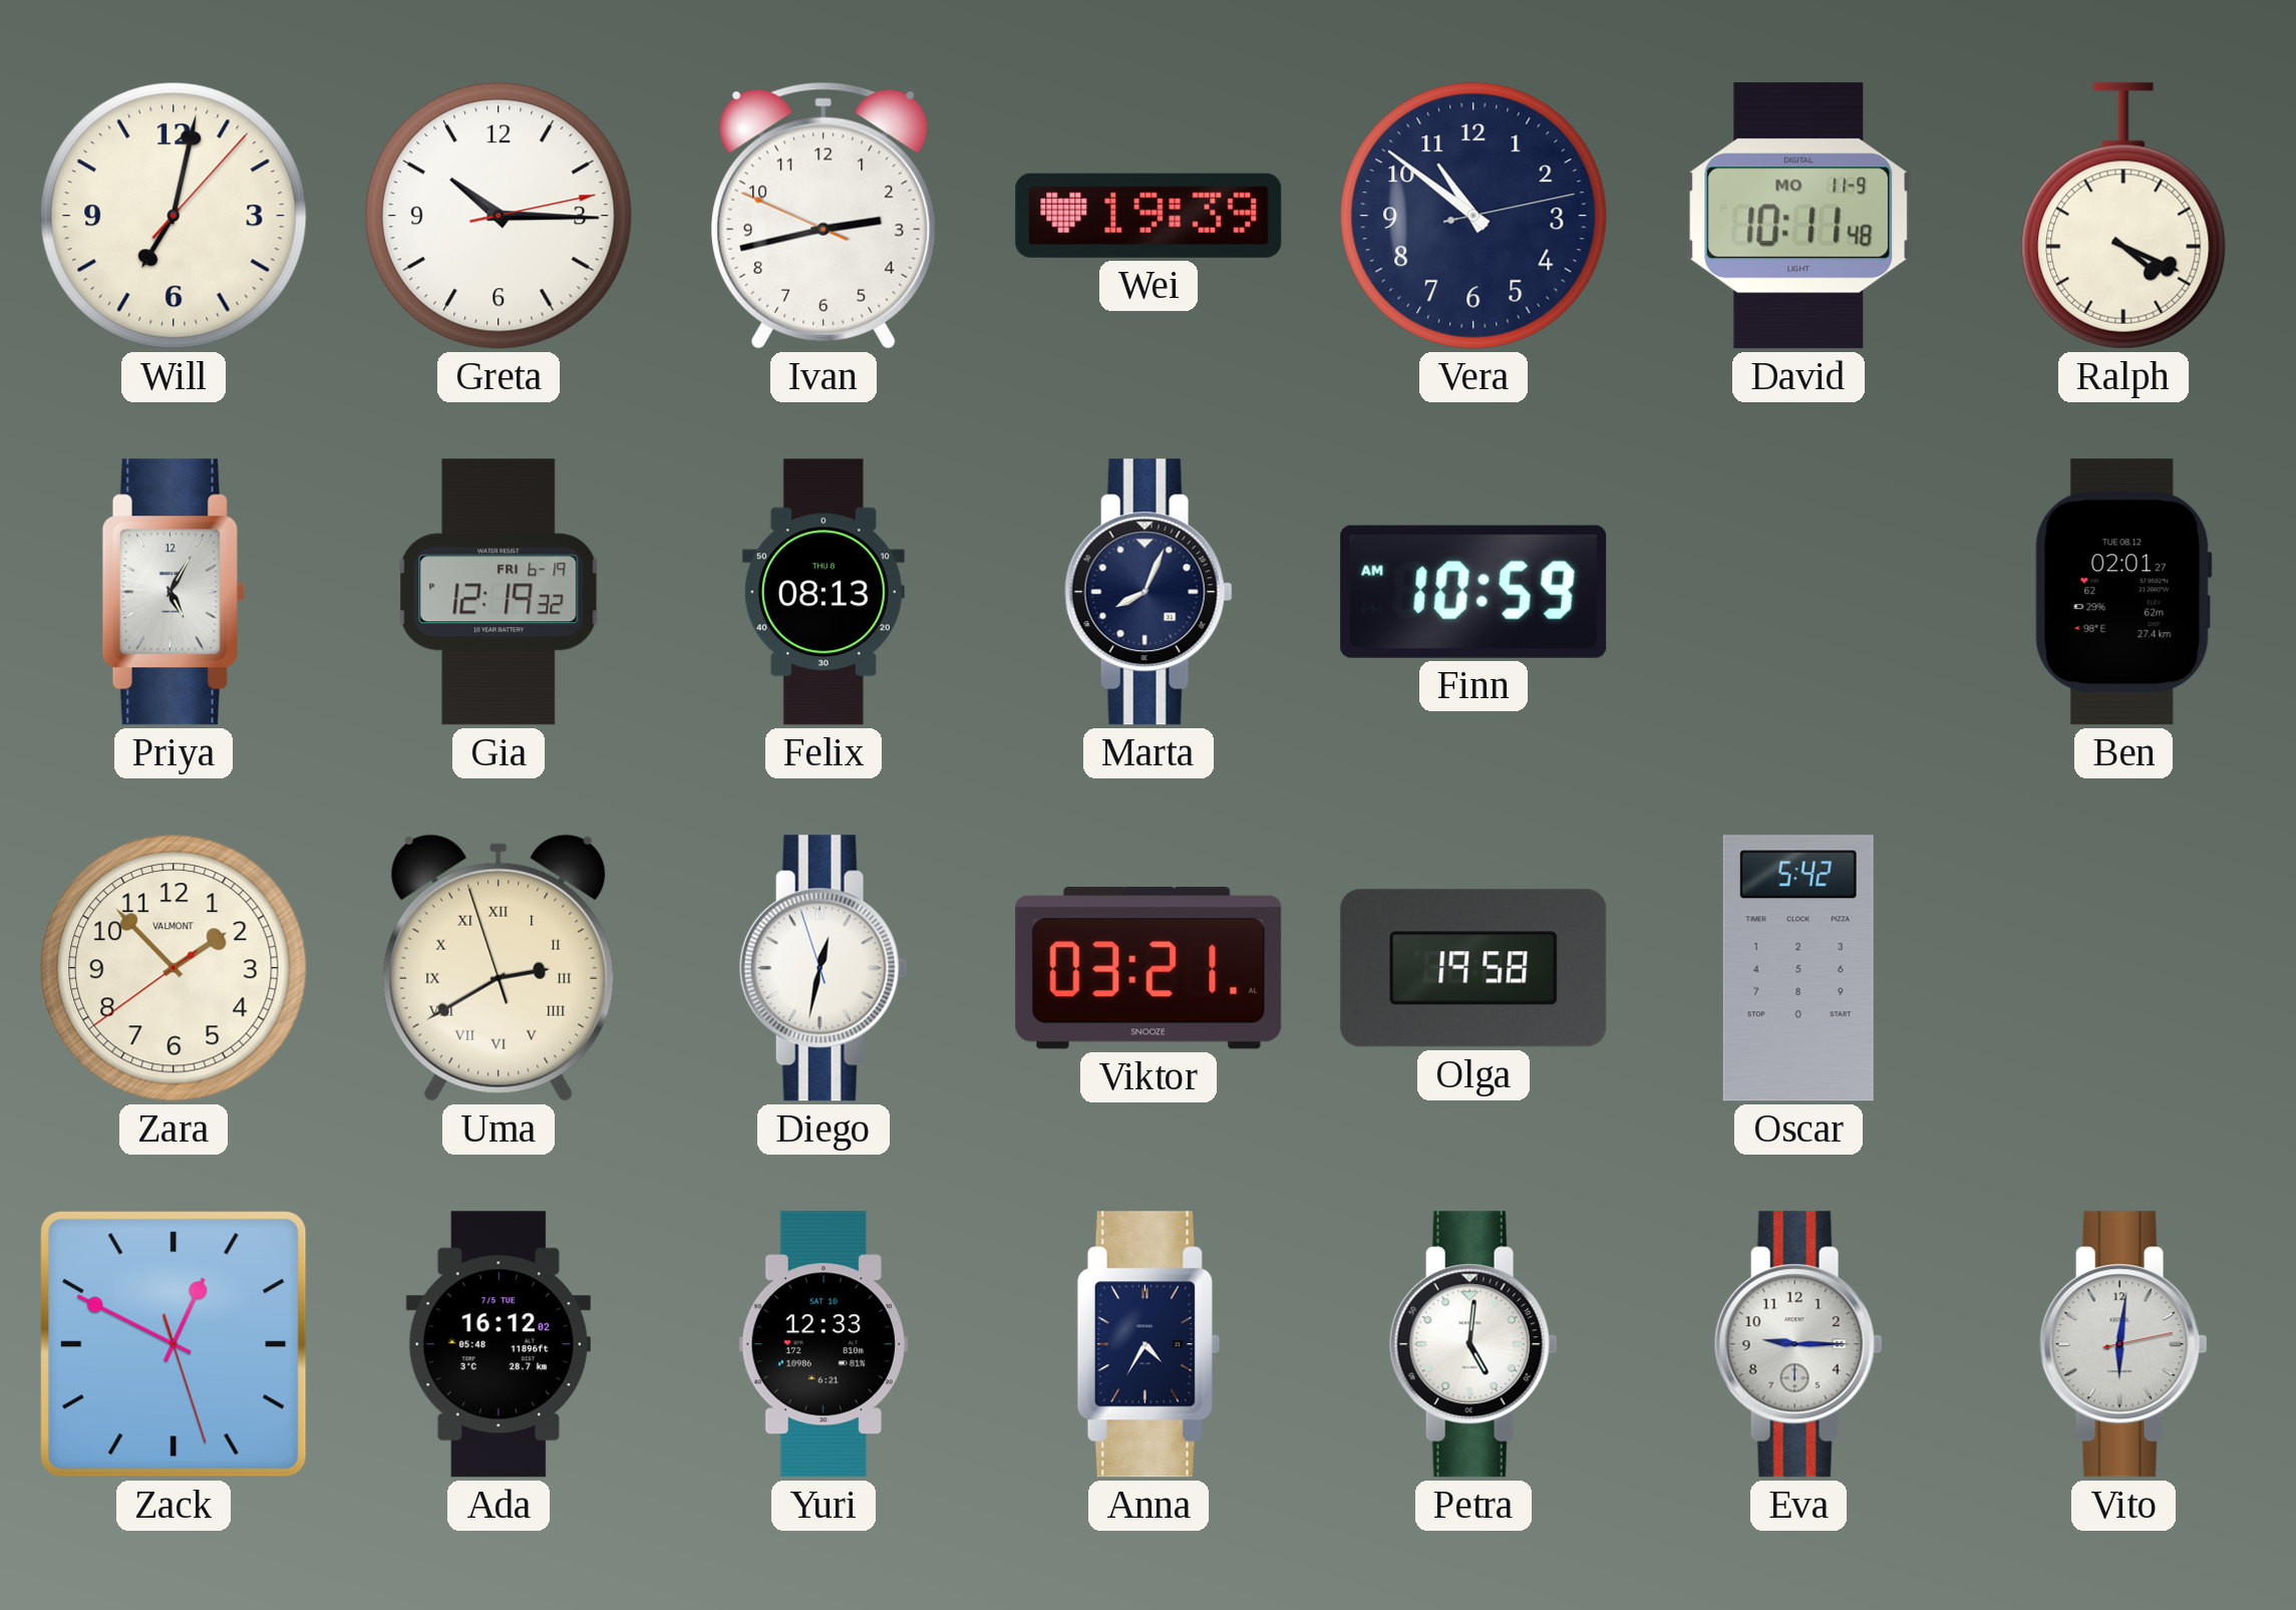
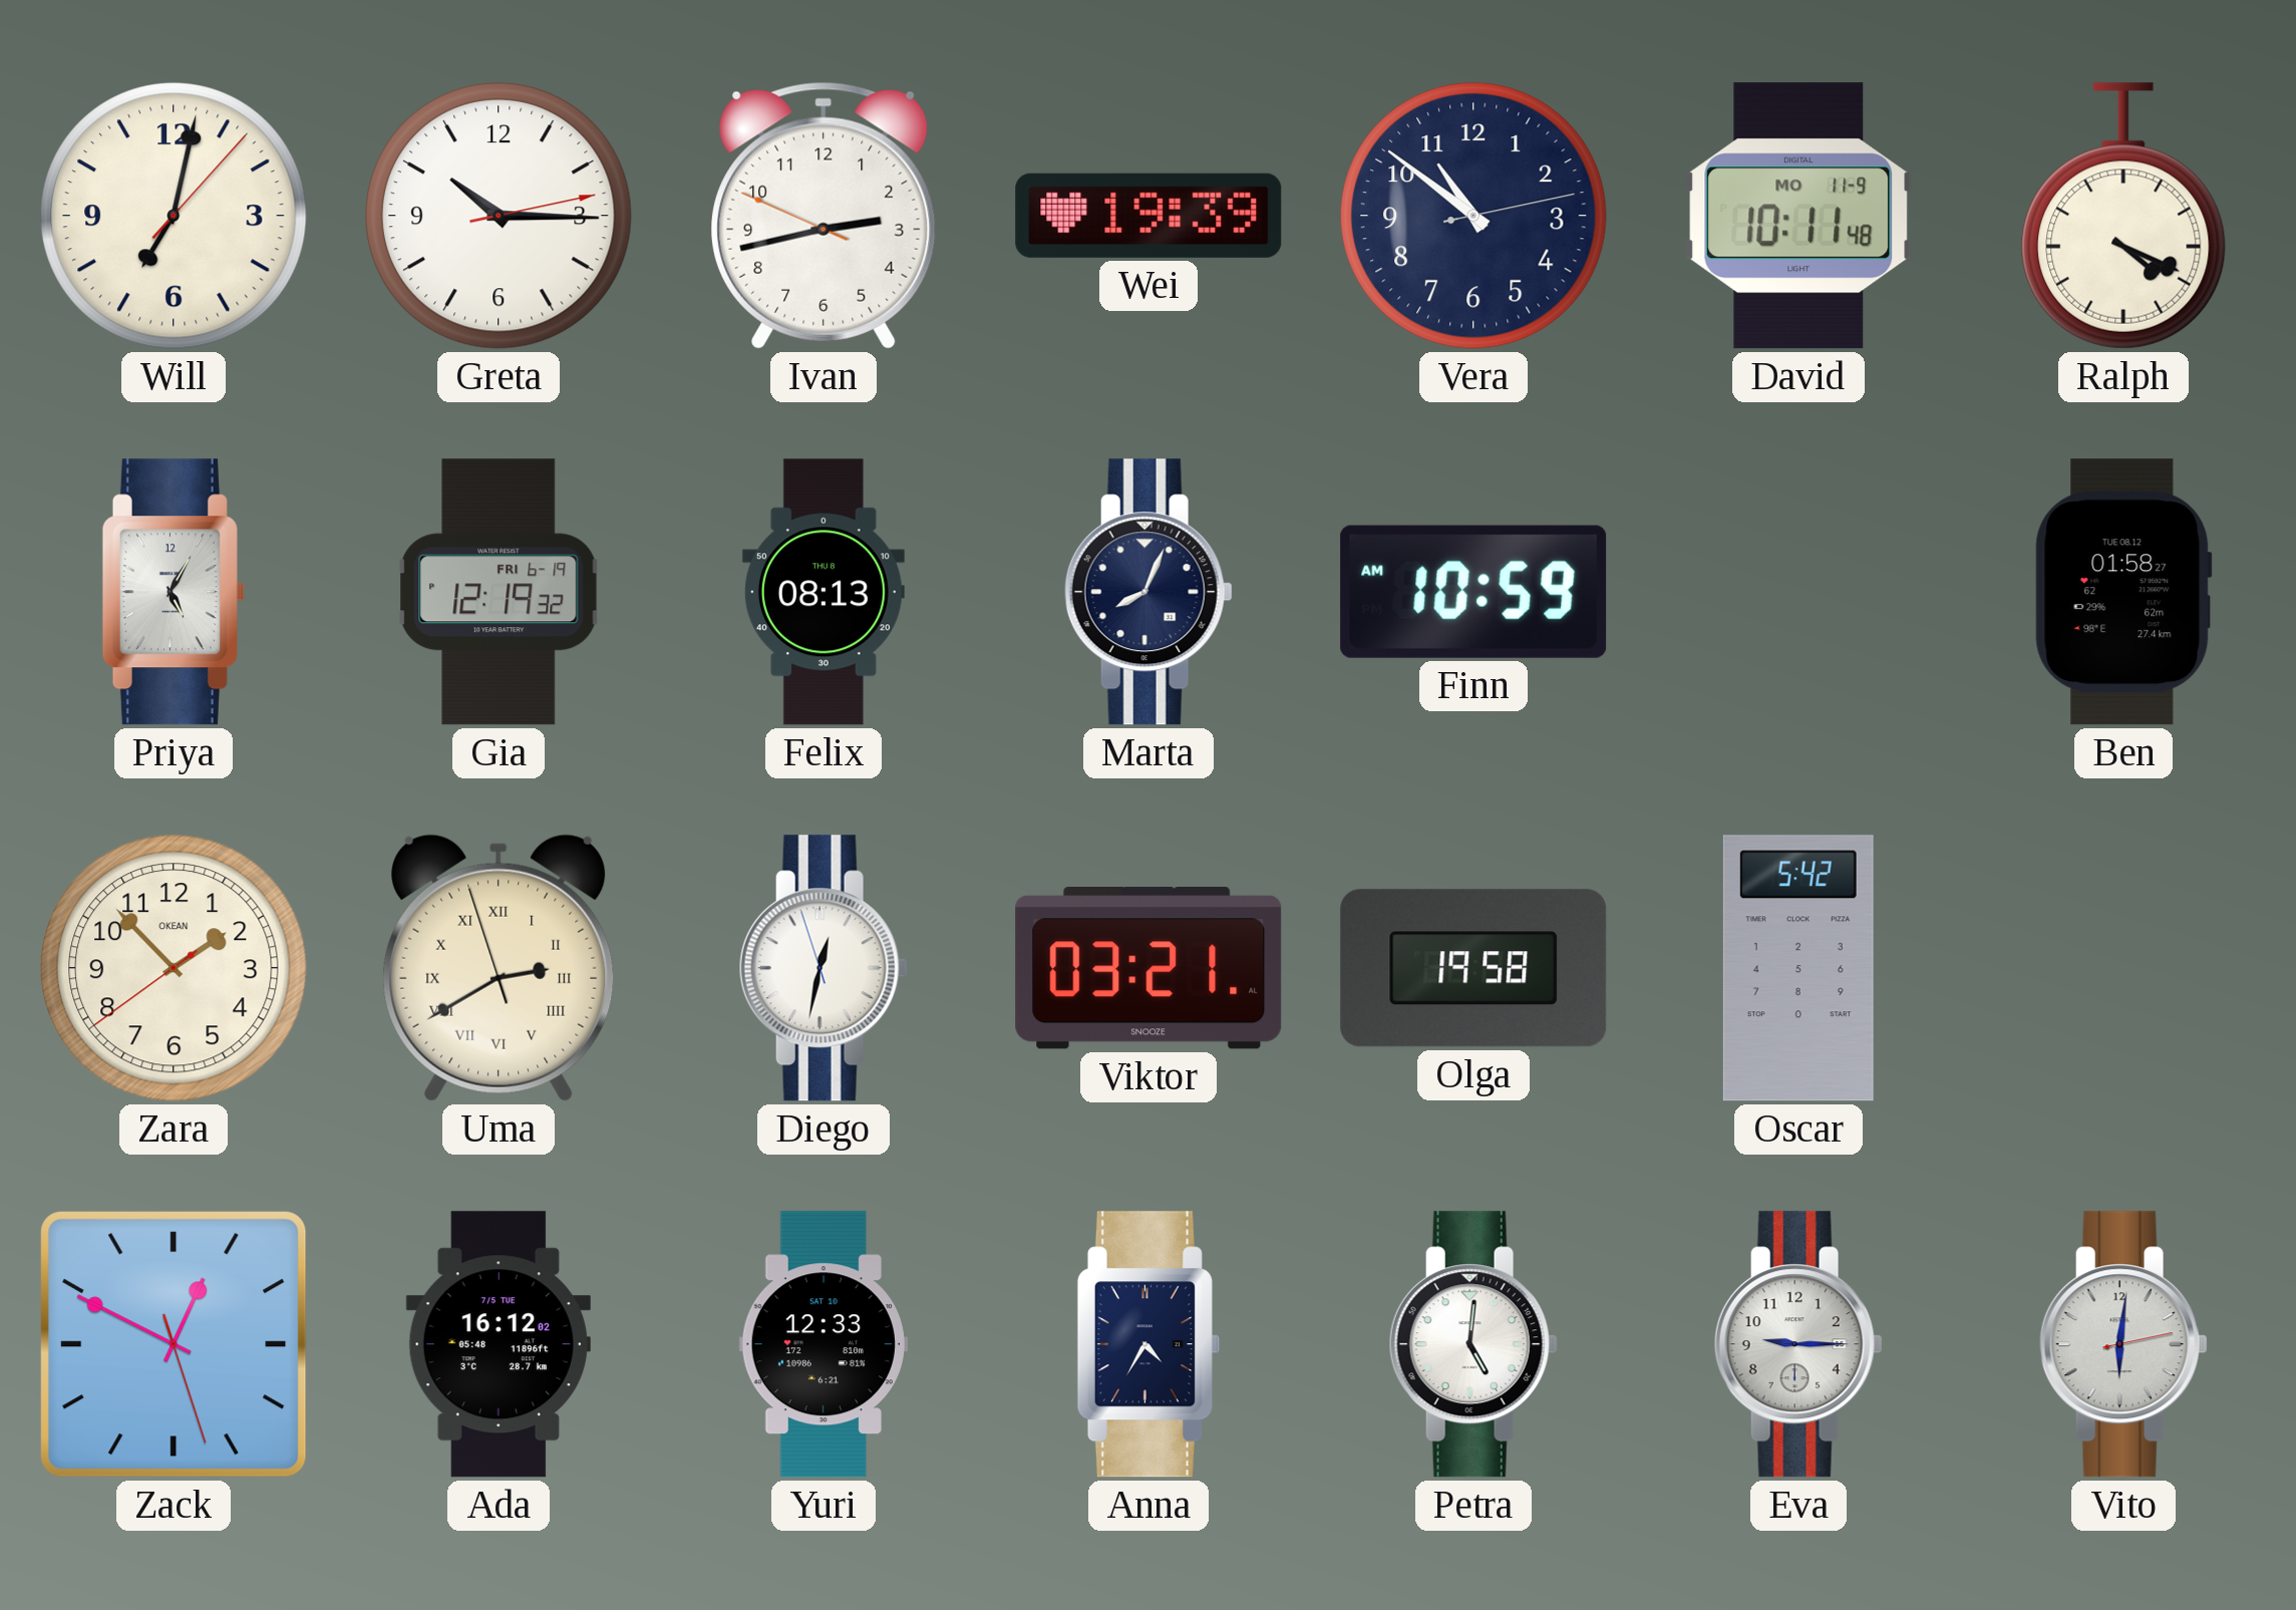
Ben: 02:01 -> 01:58 (2123, 592)
Zara brand: VALMONT -> OKEAN (175, 969)
